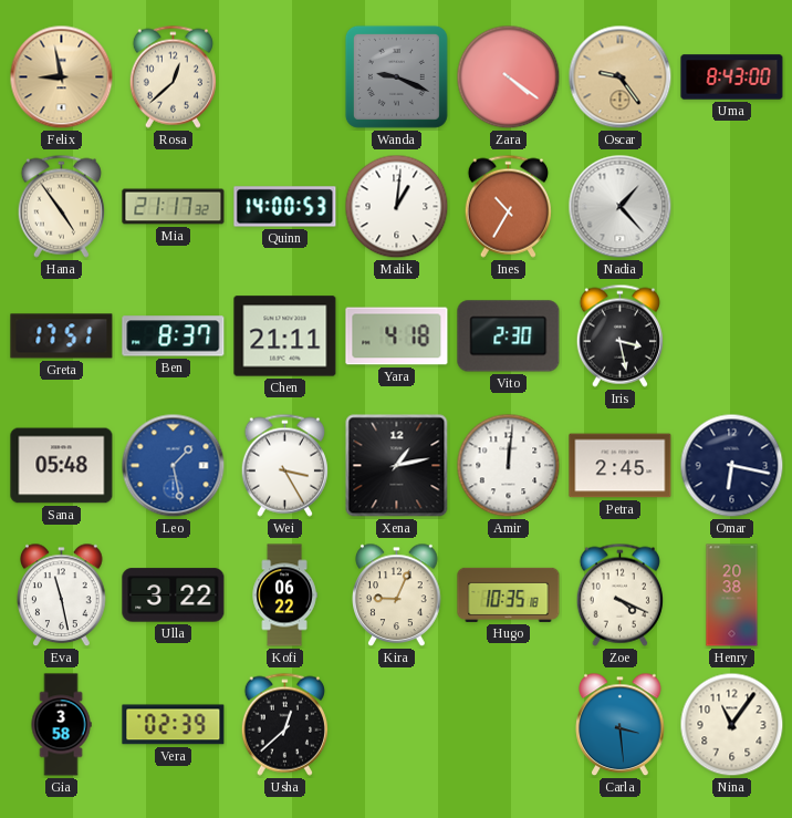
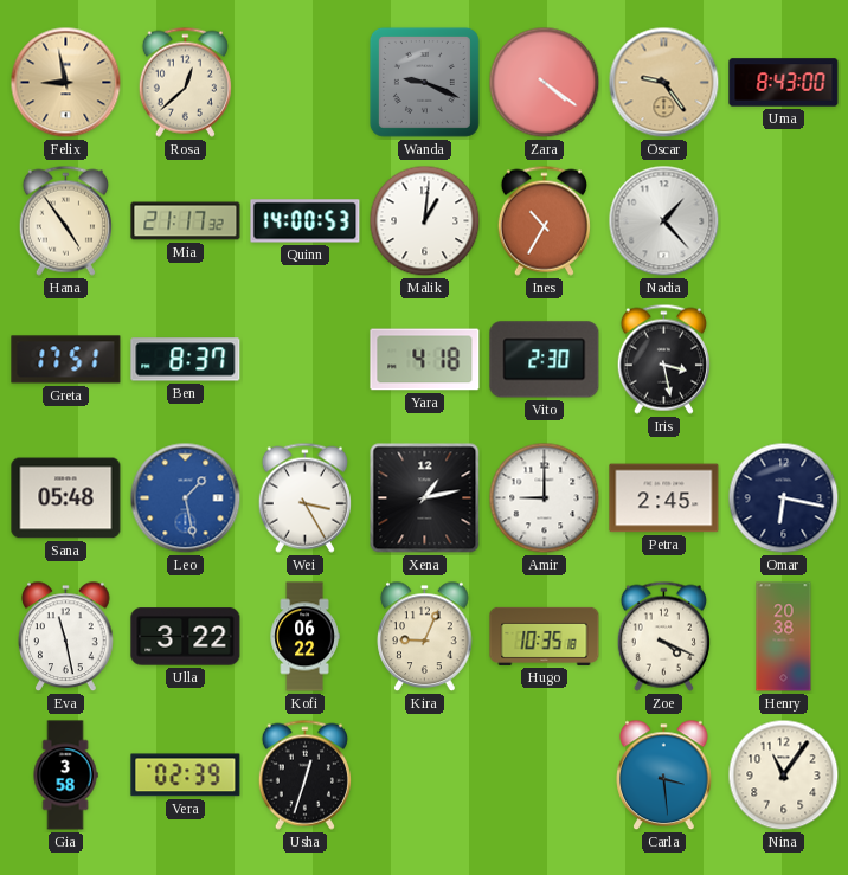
Chen: 21:11 -> none (285, 336)
Amir: 12:01 -> 9:00 (545, 498)
Usha: 12:38 -> 12:33 (304, 774)
